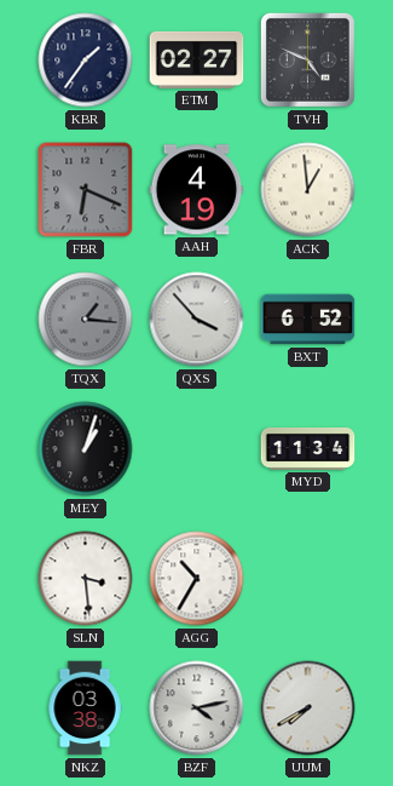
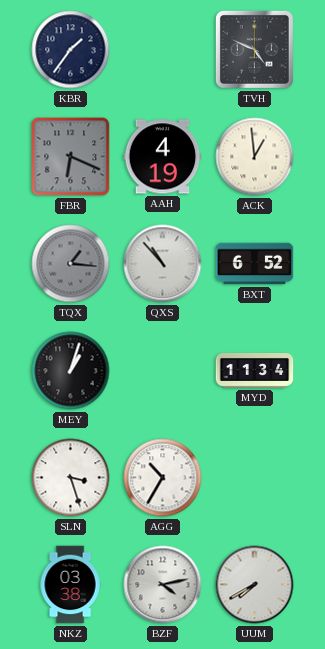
ETM: 02:27 -> none (197, 59)
QXS: 3:53 -> 10:53 (163, 264)
SLN: 3:29 -> 3:27 (71, 478)
